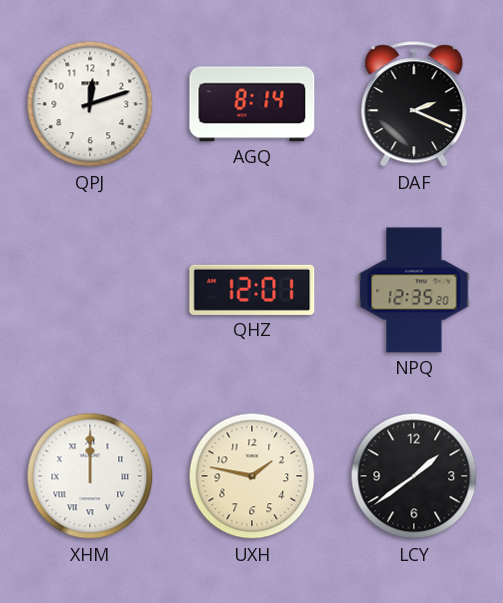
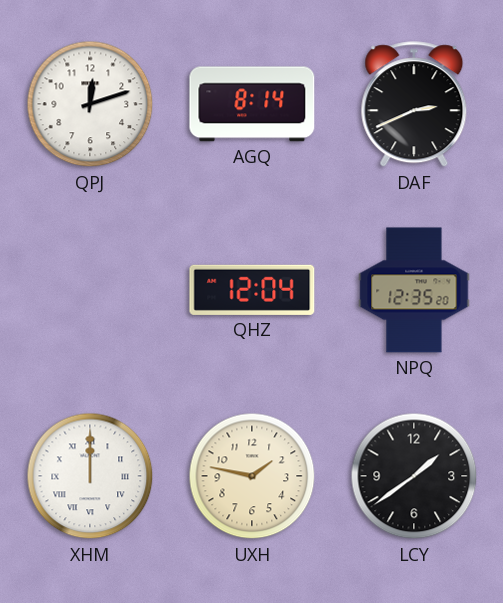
DAF: 2:19 -> 2:41 (414, 105)
QHZ: 12:01 -> 12:04 (252, 290)
